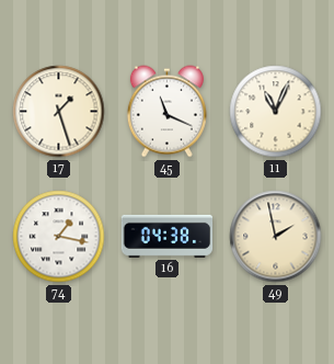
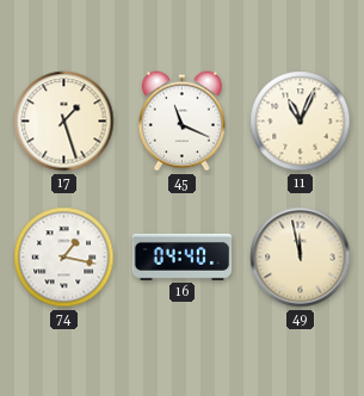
16: 04:38 -> 04:40 (183, 256)
49: 1:58 -> 11:58 (301, 258)
